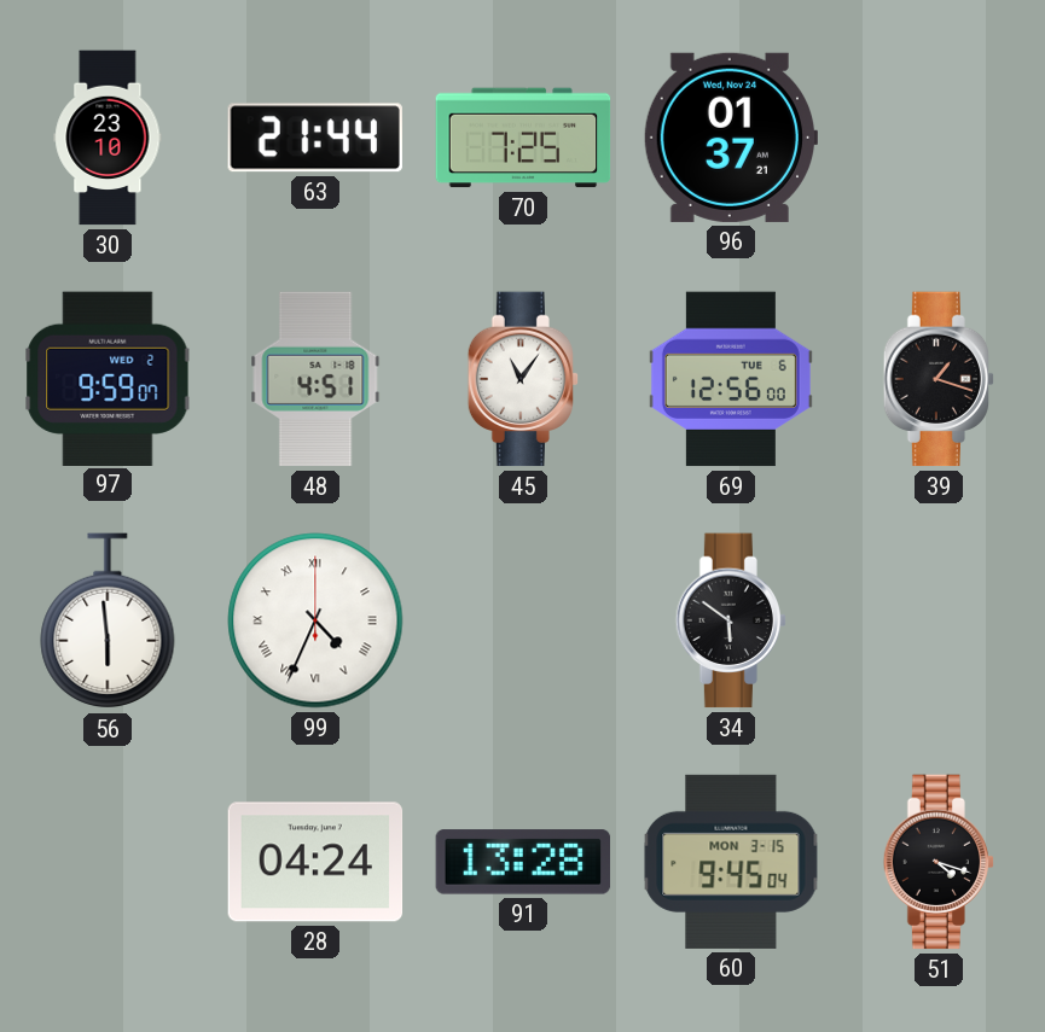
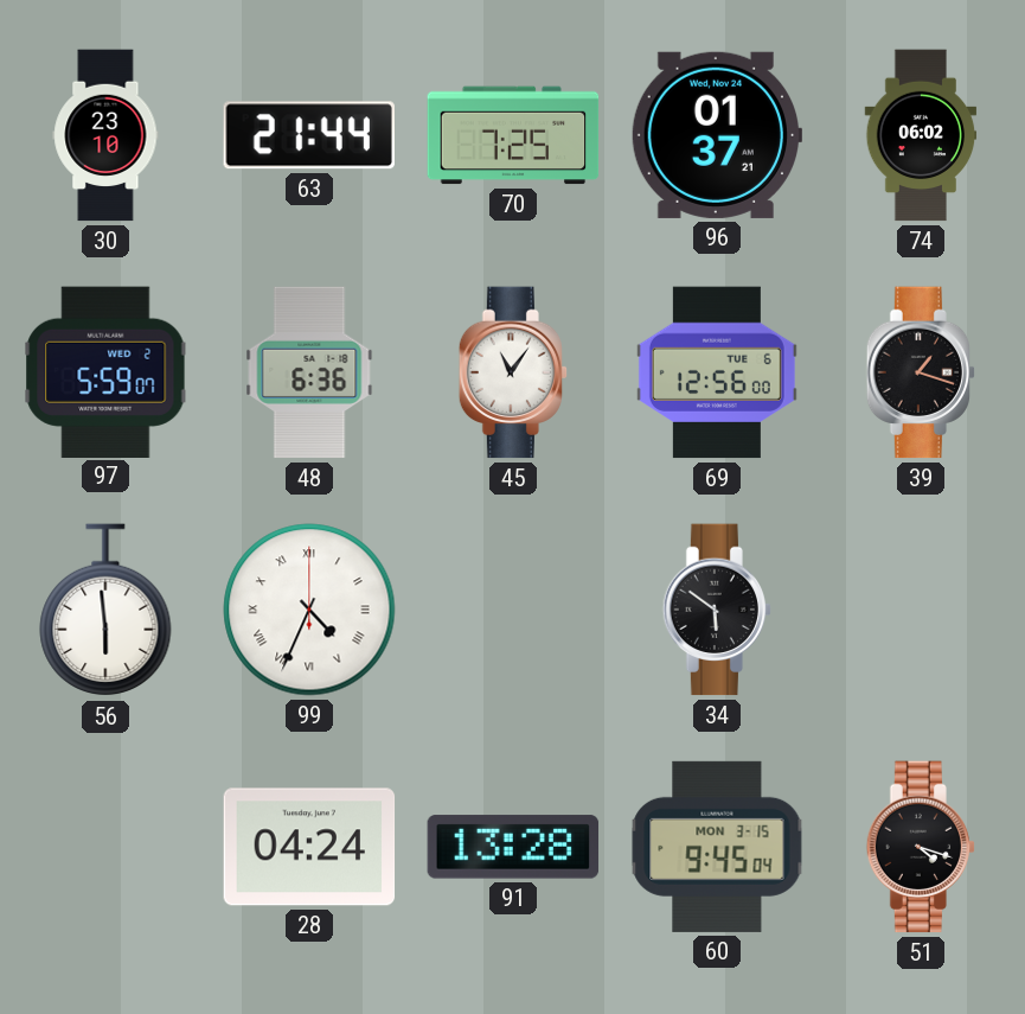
74: none -> 06:02 (921, 135)
97: 9:59 -> 5:59 (105, 371)
48: 4:51 -> 6:36 (309, 372)
